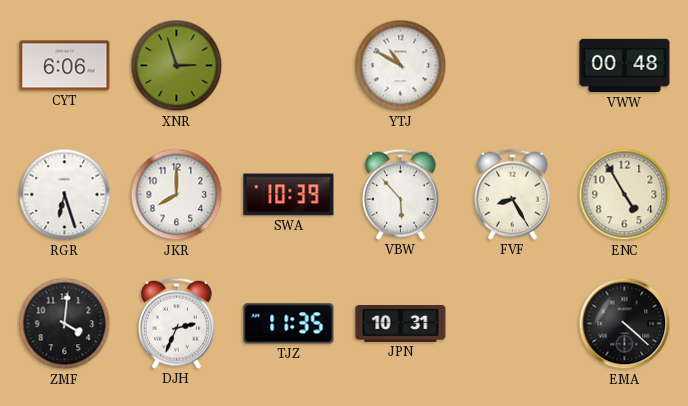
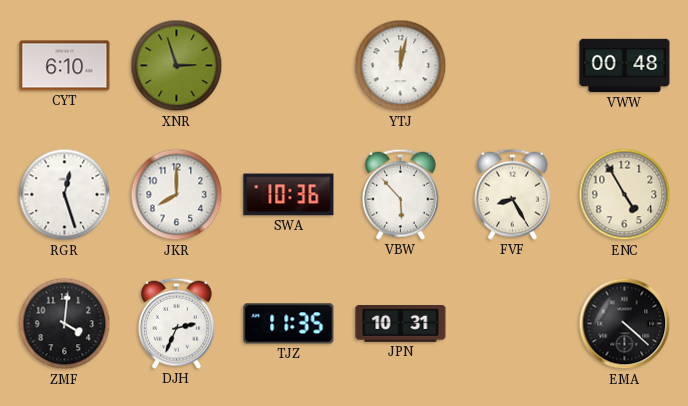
CYT: 6:06 -> 6:10 (65, 66)
YTJ: 10:50 -> 12:02 (401, 66)
RGR: 6:27 -> 12:27 (65, 195)
SWA: 10:39 -> 10:36 (289, 195)
